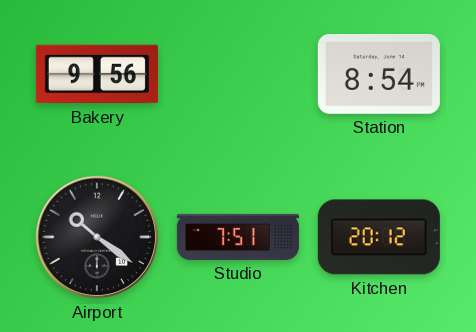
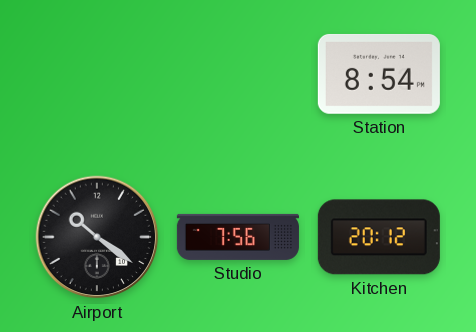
Bakery: 9:56 -> none (97, 74)
Studio: 7:51 -> 7:56 (238, 237)
